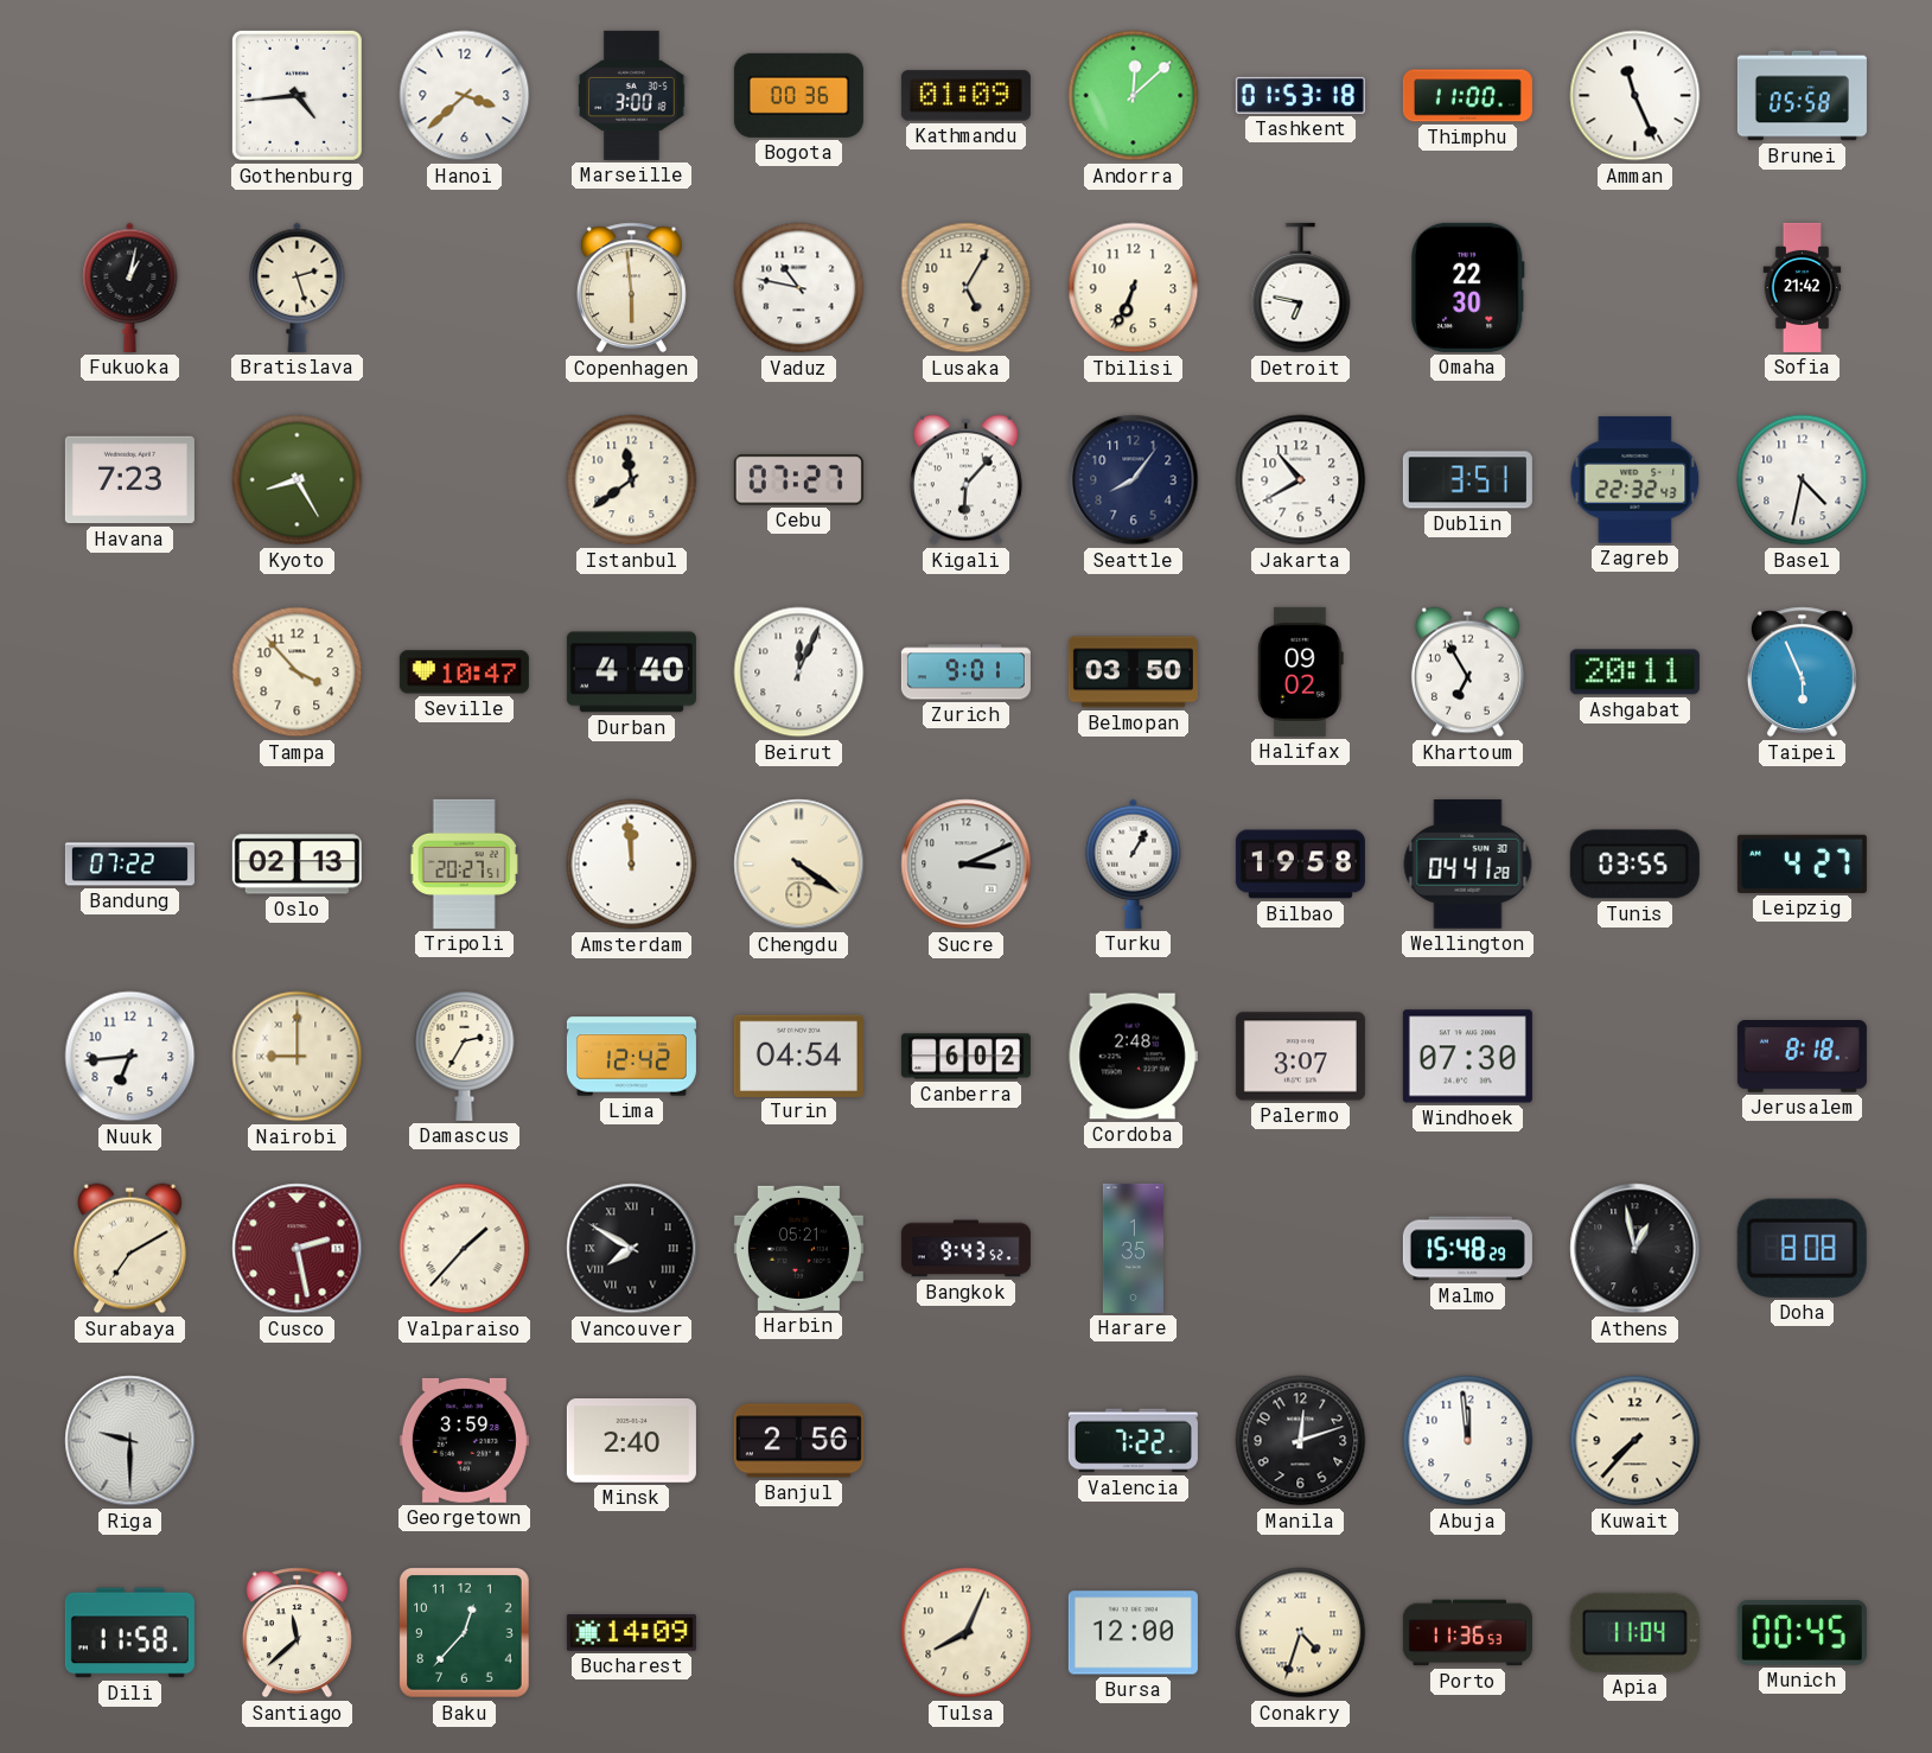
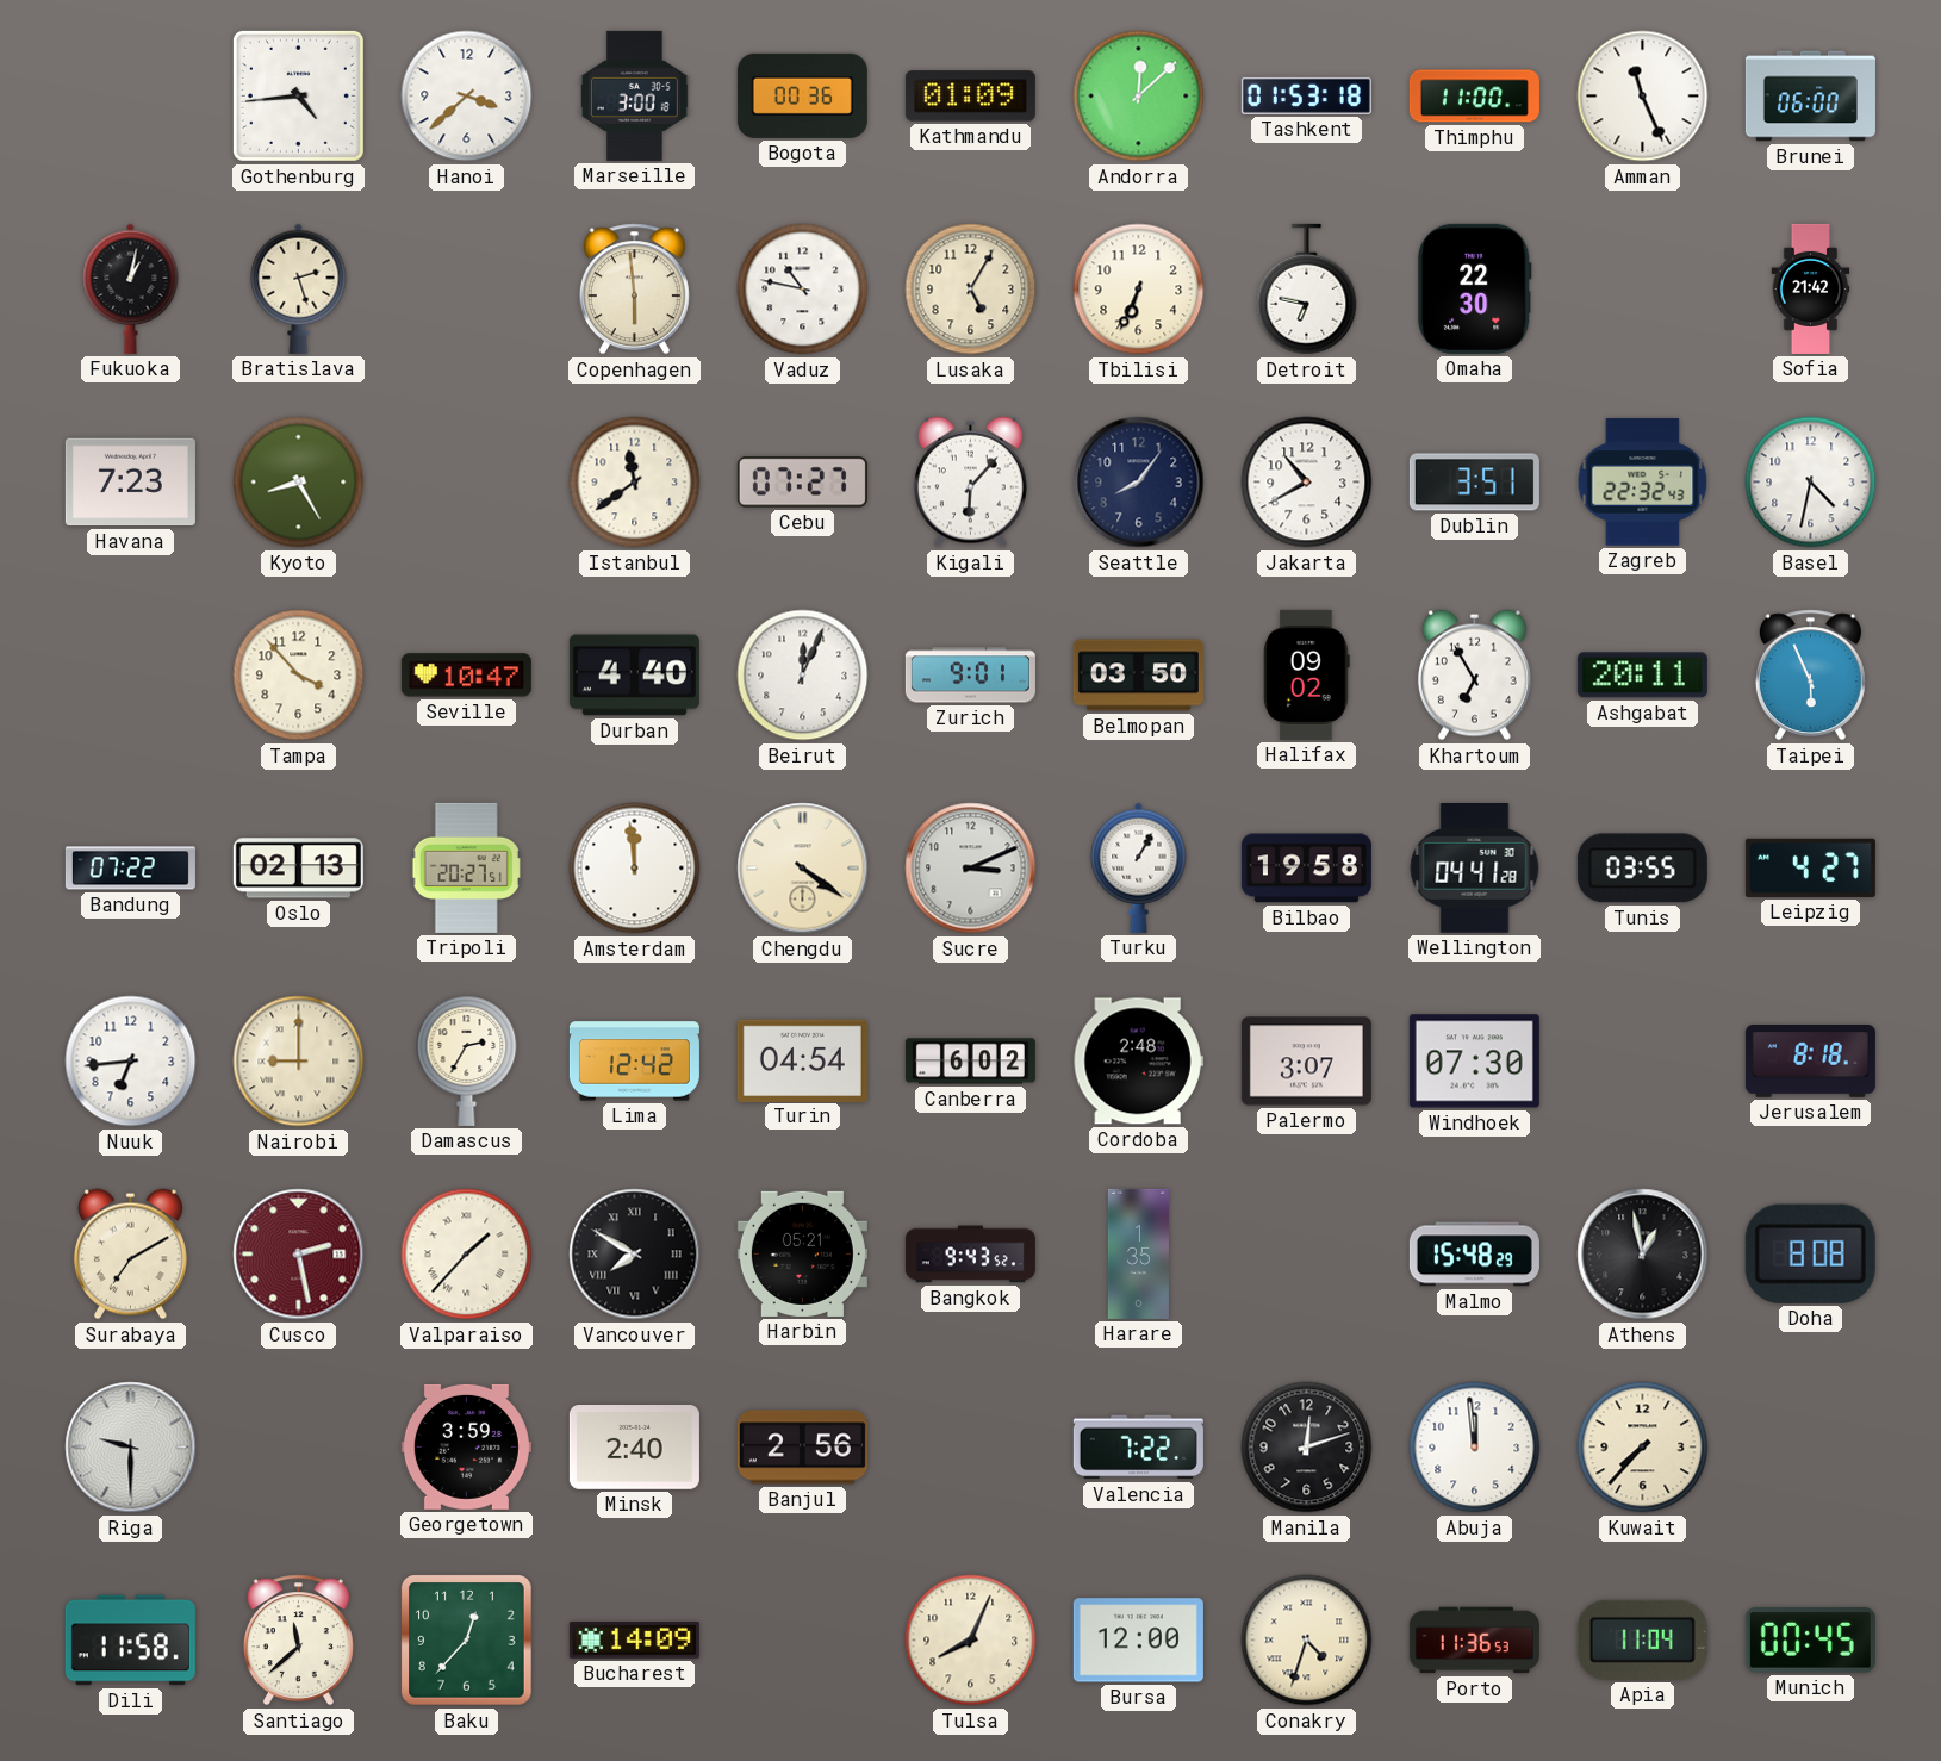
Brunei: 05:58 -> 06:00 (1810, 97)
